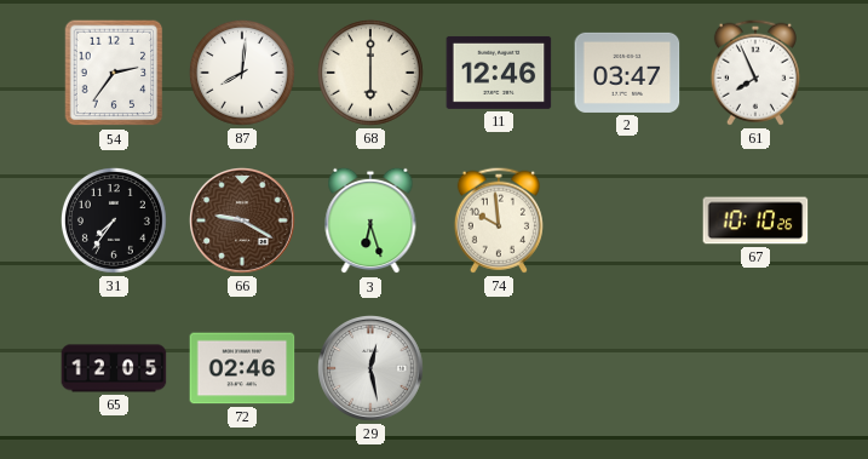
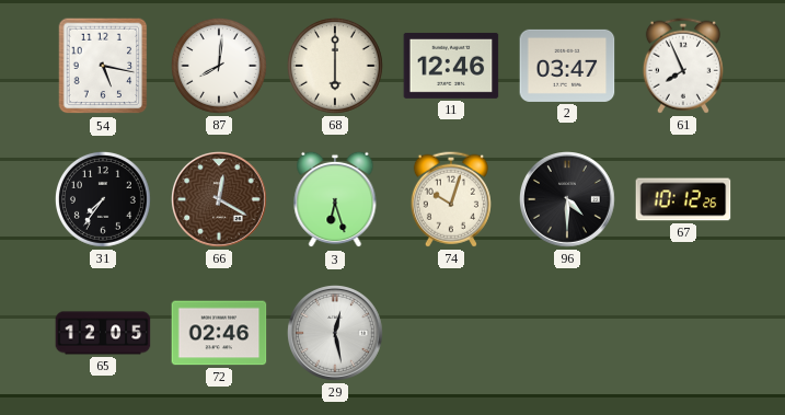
54: 2:36 -> 5:17 (103, 66)
66: 9:20 -> 12:20 (220, 200)
74: 9:59 -> 10:03 (451, 199)
96: none -> 4:30 (568, 200)
67: 10:10 -> 10:12 (683, 199)
